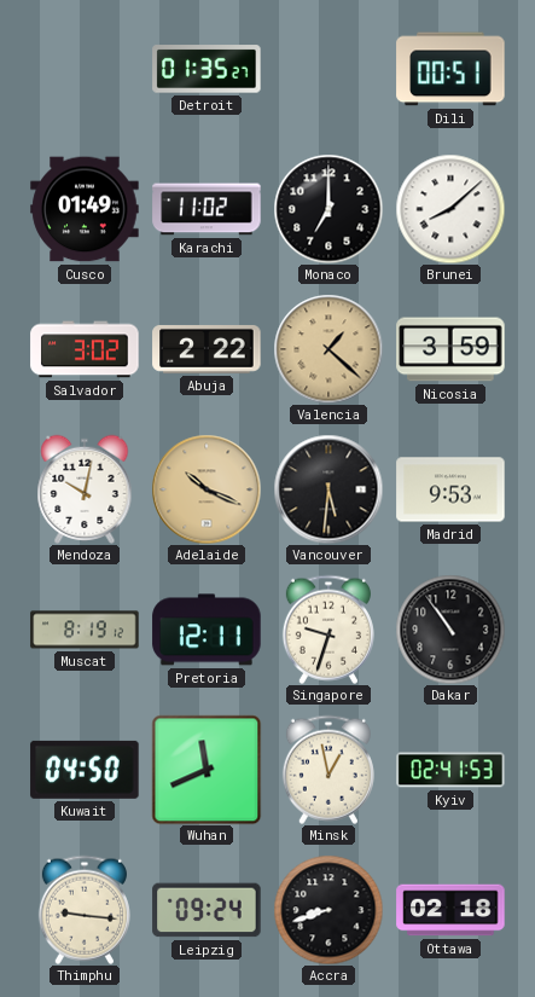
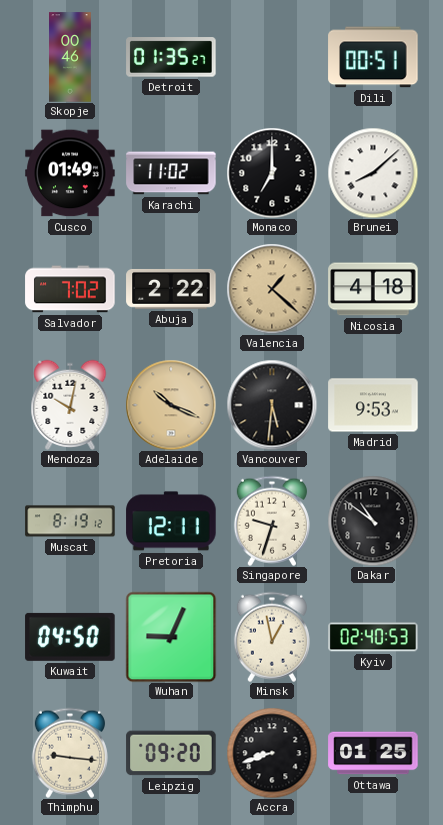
Skopje: none -> 00:46 (71, 57)
Salvador: 3:02 -> 7:02 (70, 289)
Nicosia: 3:59 -> 4:18 (373, 289)
Dakar: 10:54 -> 10:51 (373, 521)
Wuhan: 11:41 -> 9:04 (171, 637)
Kyiv: 02:41 -> 02:40 (373, 637)
Leipzig: 09:24 -> 09:20 (171, 753)
Ottawa: 02:18 -> 01:25 (373, 753)
